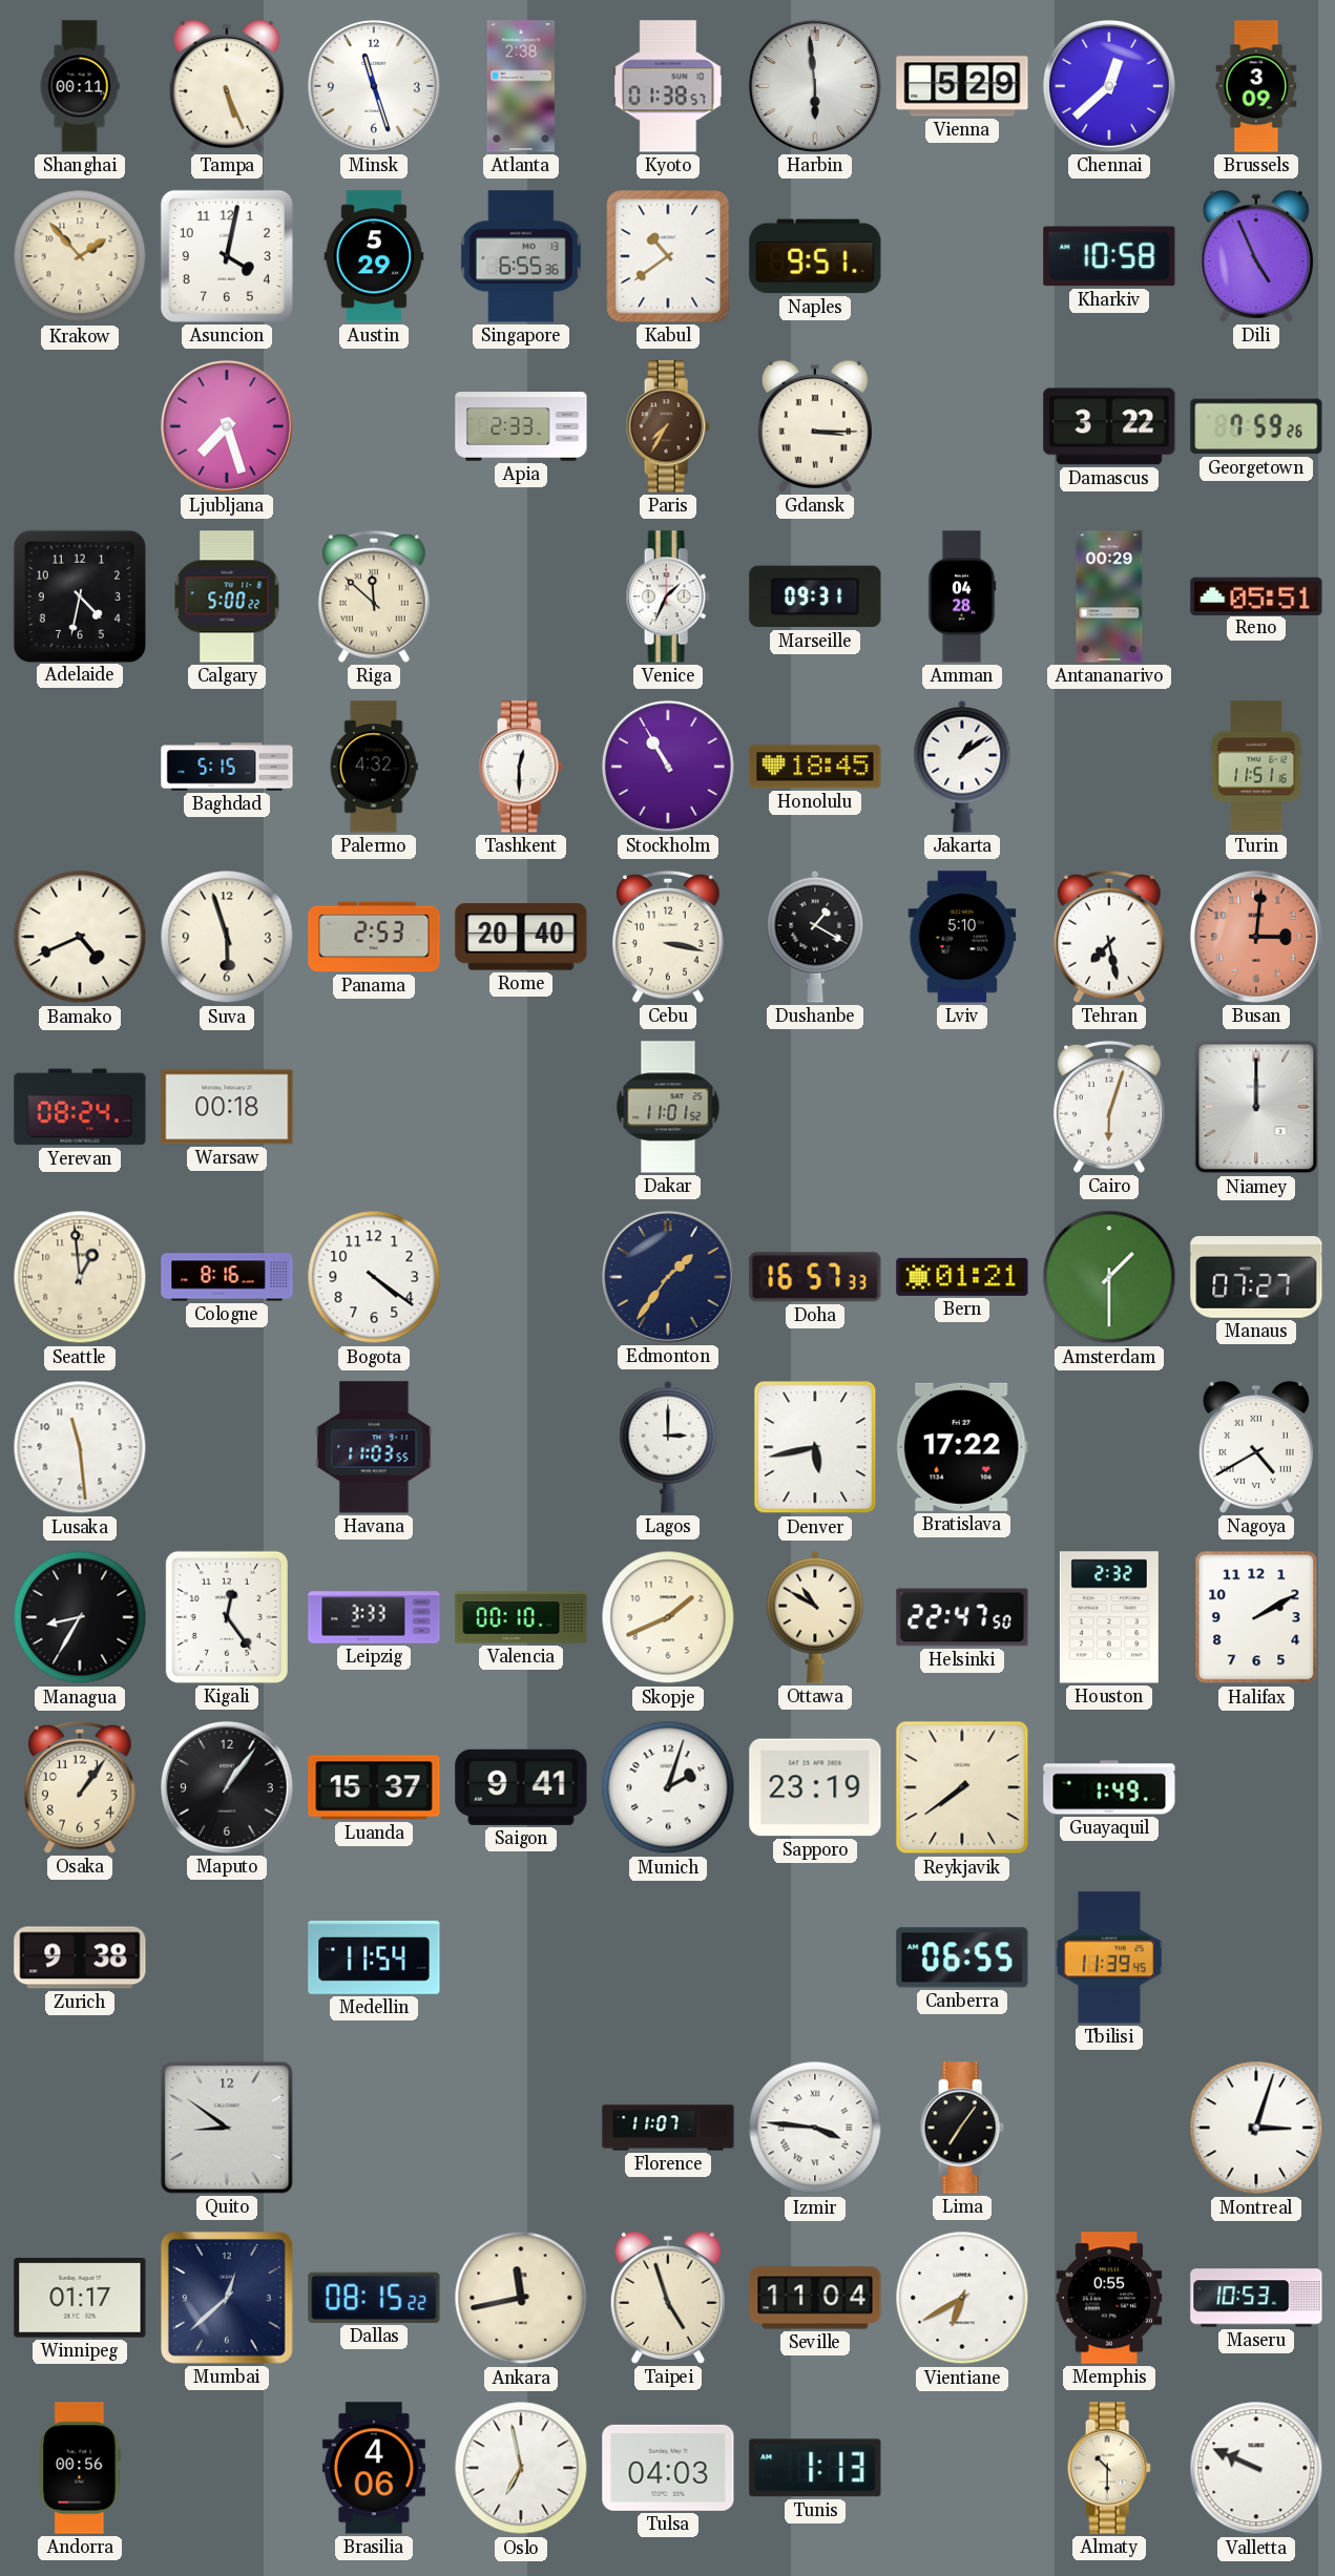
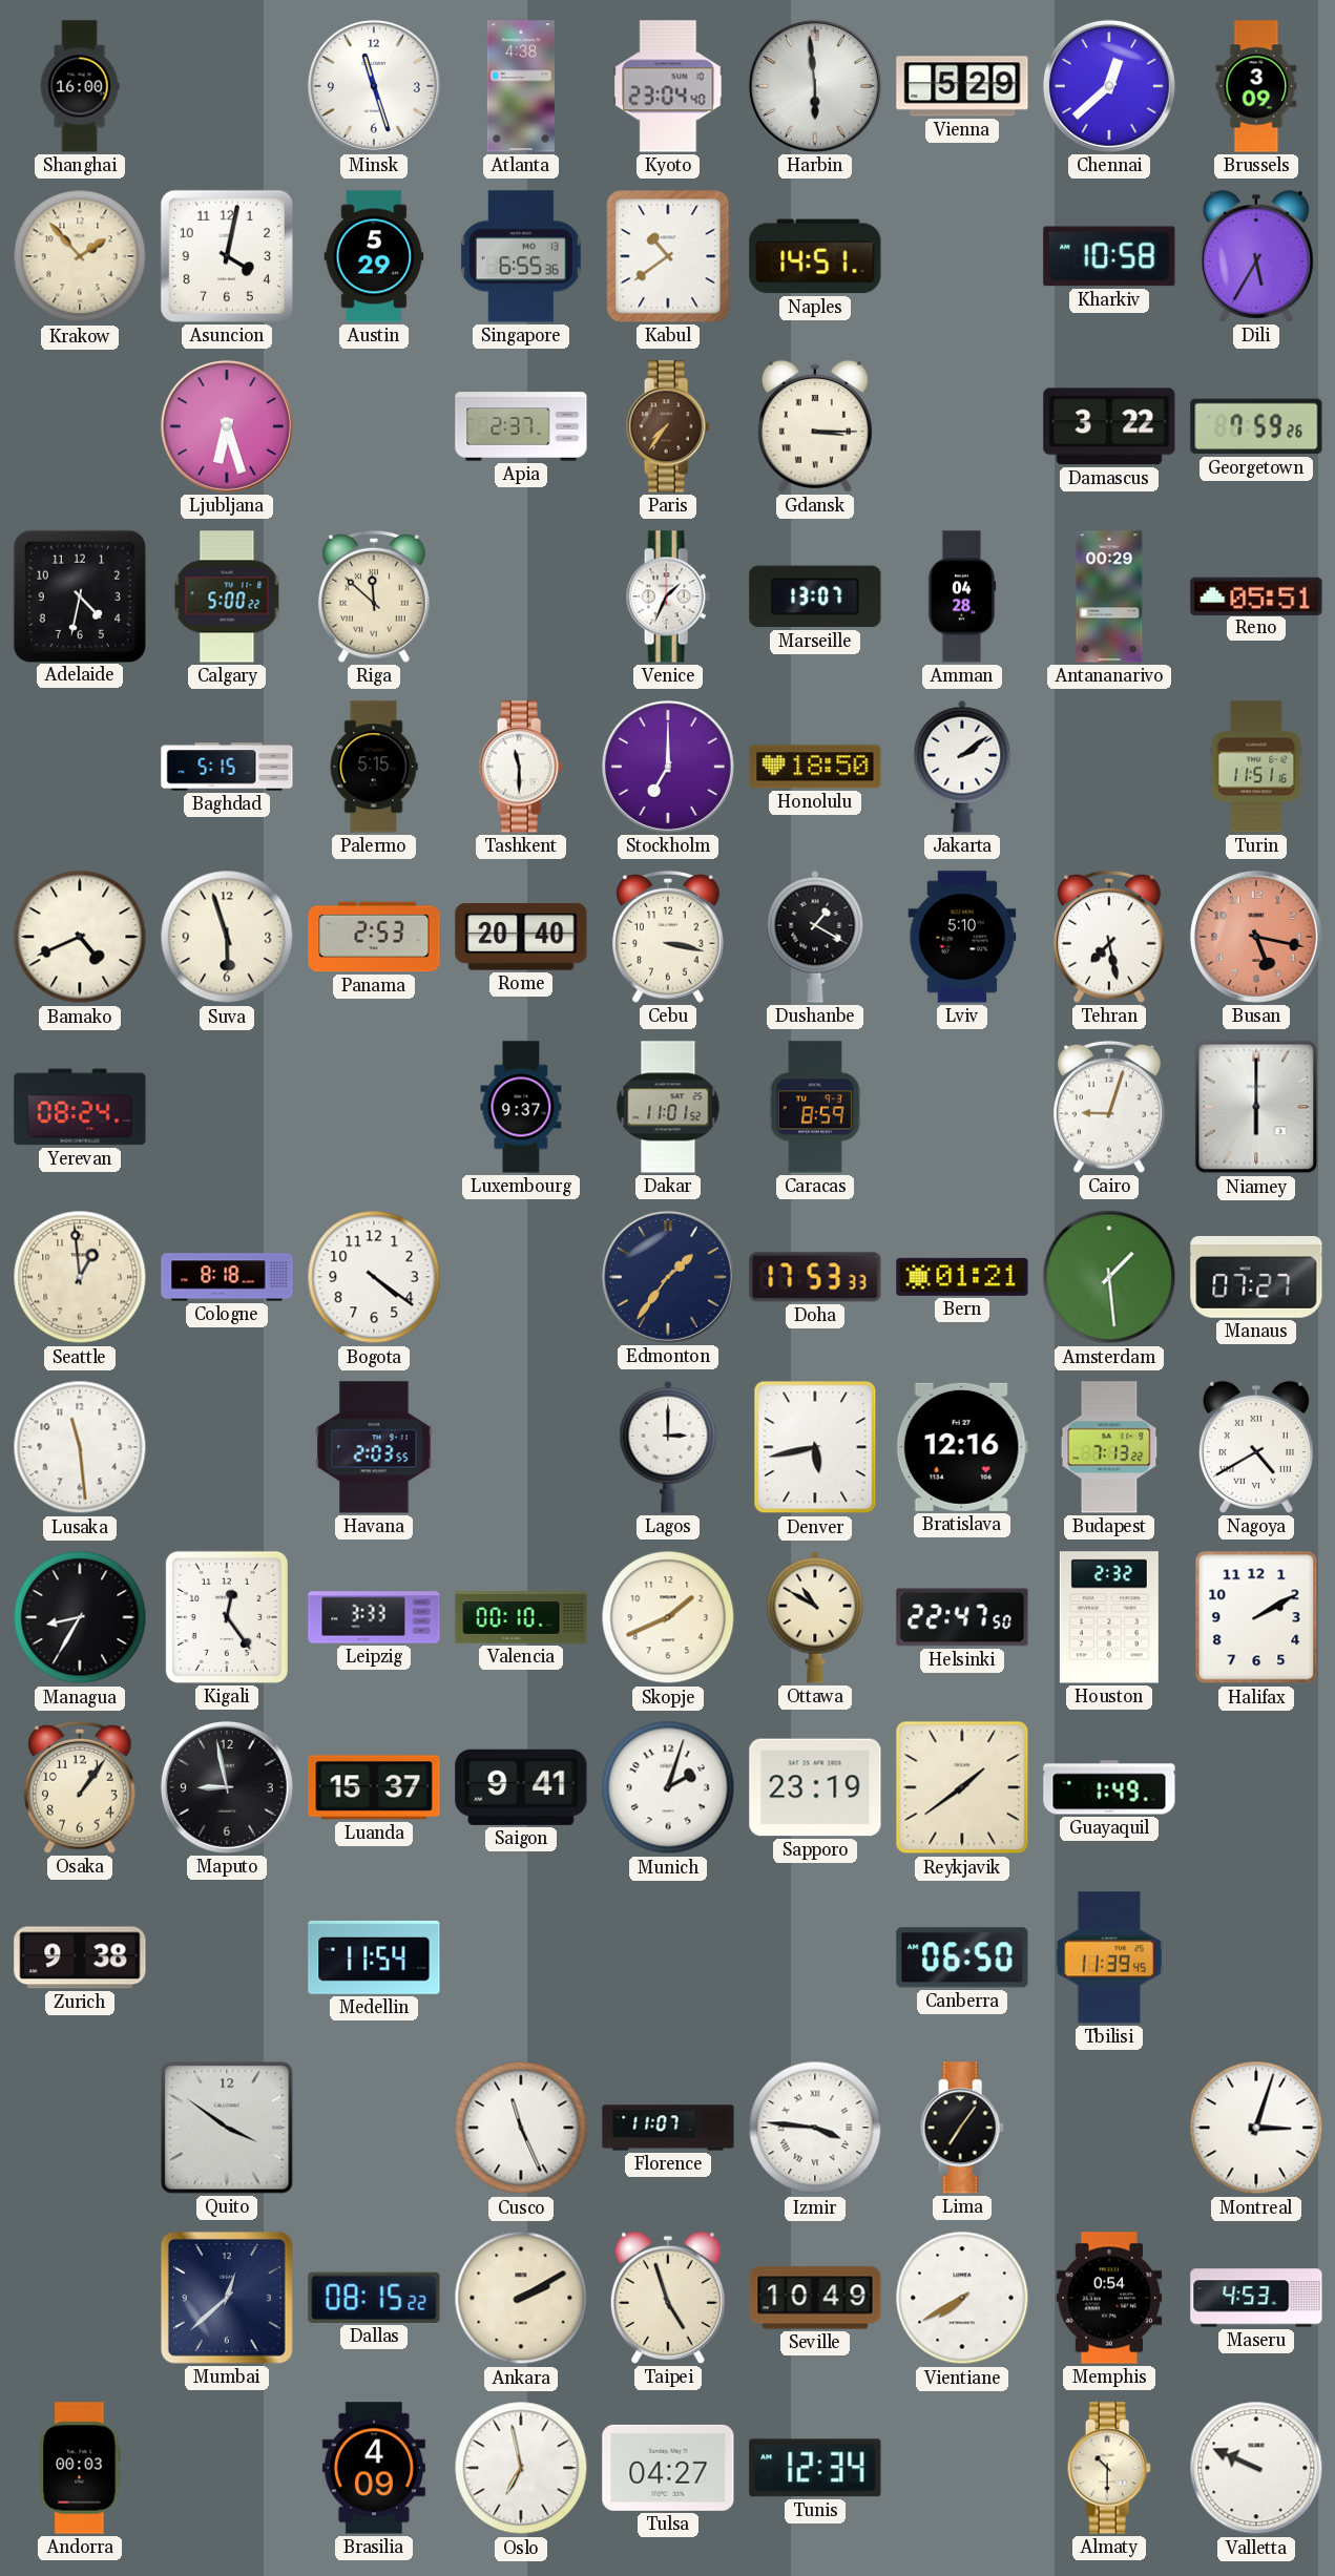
Shanghai: 00:11 -> 16:00 (80, 86)
Tampa: 5:26 -> none (227, 86)
Atlanta: 2:38 -> 4:38 (521, 86)
Kyoto: 01:38 -> 23:04 (668, 86)
Naples: 9:51 -> 14:51 (815, 256)
Dili: 4:56 -> 5:35 (1256, 256)
Ljubljana: 7:27 -> 6:27 (227, 426)
Apia: 2:33 -> 2:37 (521, 426)
Paris: 7:35 -> 7:36 (668, 426)
Marseille: 09:31 -> 13:07 (815, 596)
Palermo: 4:32 -> 5:15 (374, 767)
Tashkent: 12:30 -> 11:30 (521, 767)
Stockholm: 10:55 -> 7:00 (668, 767)
Honolulu: 18:45 -> 18:50 (815, 767)
Jakarta: 1:09 -> 2:09 (962, 767)
Busan: 3:01 -> 5:17 (1256, 937)
Warsaw: 00:18 -> none (227, 1107)
Luxembourg: none -> 9:37 (521, 1107)
Caracas: none -> 8:59 (815, 1107)
Cairo: 6:03 -> 9:03 (1110, 1107)
Niamey: 12:00 -> 6:00 (1256, 1107)
Cologne: 8:16 -> 8:18 (227, 1277)
Doha: 16:57 -> 17:53 (815, 1277)
Amsterdam: 1:30 -> 1:29 (1109, 1277)
Havana: 11:03 -> 2:03 (374, 1447)
Bratislava: 17:22 -> 12:16 (962, 1447)
Budapest: none -> 7:13 (1109, 1447)
Maputo: 1:06 -> 8:58 (227, 1787)
Reykjavik: 7:39 -> 1:39 (962, 1787)
Canberra: 06:55 -> 06:50 (962, 1957)
Quito: 8:51 -> 3:51 (227, 2128)
Cusco: none -> 11:26 (521, 2128)
Winnipeg: 01:17 -> none (80, 2299)
Ankara: 11:43 -> 2:10 (521, 2298)
Seville: 11:04 -> 10:49 (815, 2298)
Vientiane: 6:40 -> 7:40 (962, 2298)
Memphis: 0:55 -> 0:54 (1109, 2298)
Maseru: 10:53 -> 4:53 (1256, 2298)
Andorra: 00:56 -> 00:03 (80, 2468)
Brasilia: 4:06 -> 4:09 (374, 2468)
Tulsa: 04:03 -> 04:27 (668, 2468)
Tunis: 1:13 -> 12:34 (815, 2468)
